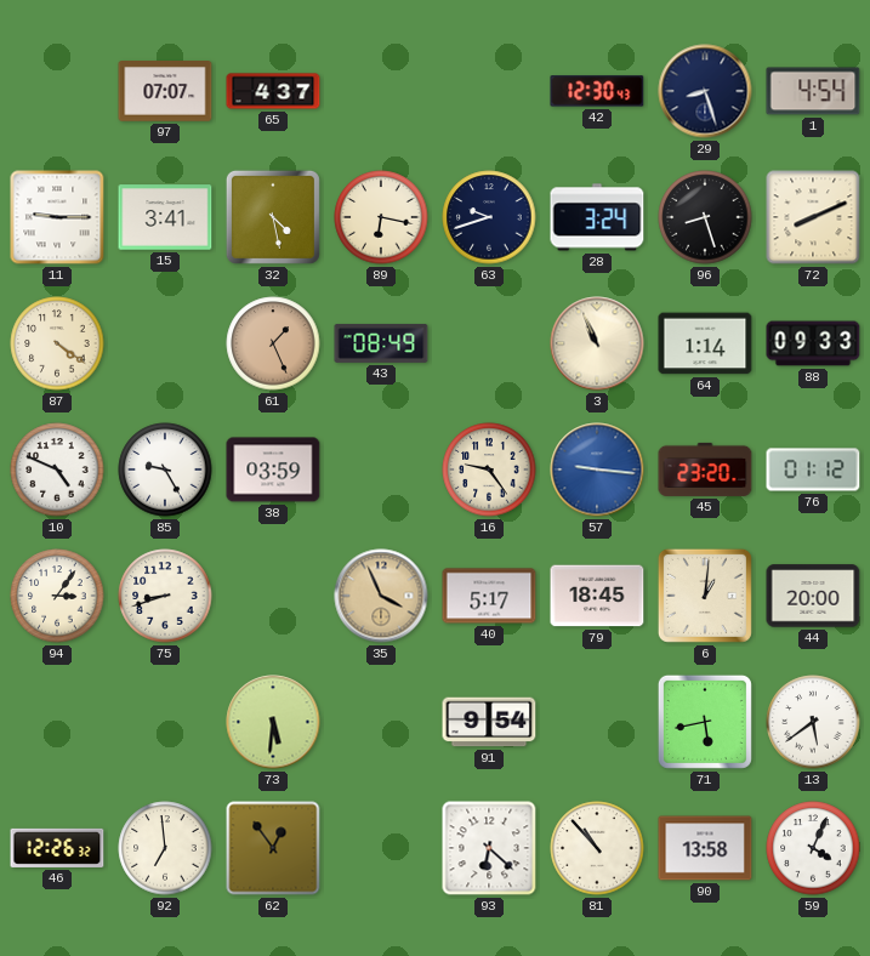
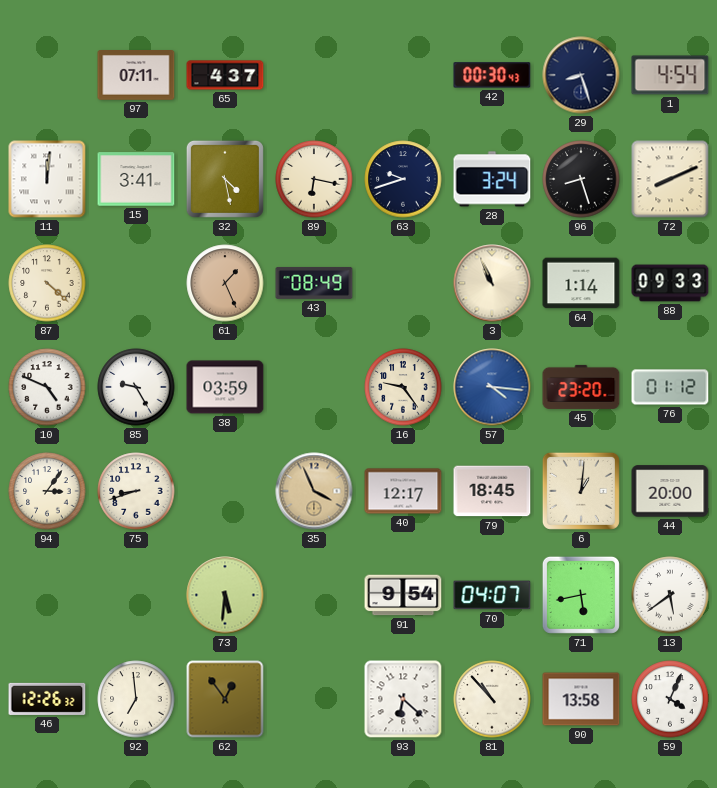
97: 07:07 -> 07:11 (136, 76)
42: 12:30 -> 00:30 (492, 75)
11: 9:15 -> 12:01 (47, 179)
87: 4:21 -> 4:22 (47, 283)
57: 9:16 -> 4:16 (492, 387)
40: 5:17 -> 12:17 (403, 491)
70: none -> 04:07 (492, 595)
